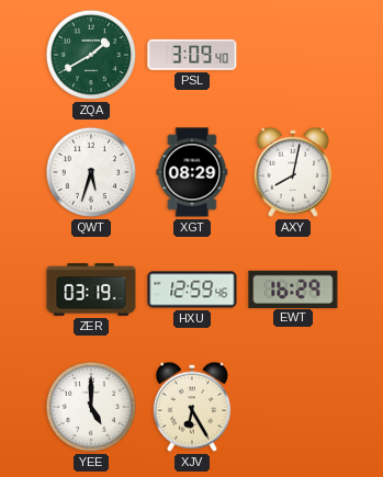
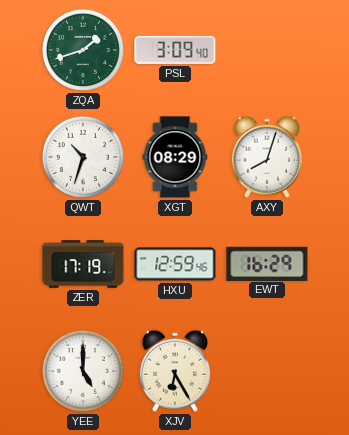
ZQA: 1:40 -> 1:42 (83, 50)
QWT: 5:33 -> 10:33 (83, 157)
AXY: 8:02 -> 8:03 (267, 157)
ZER: 03:19 -> 17:19 (83, 264)
